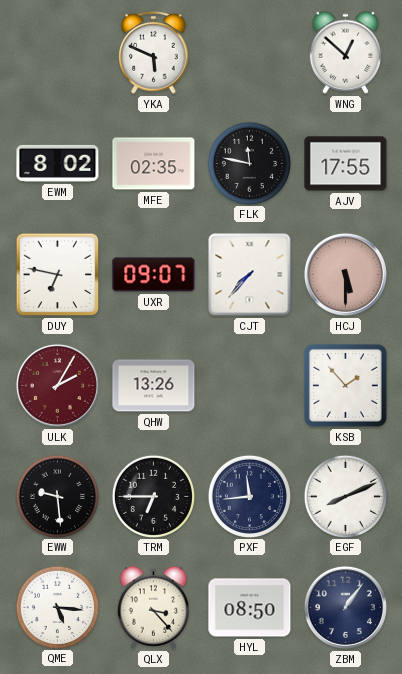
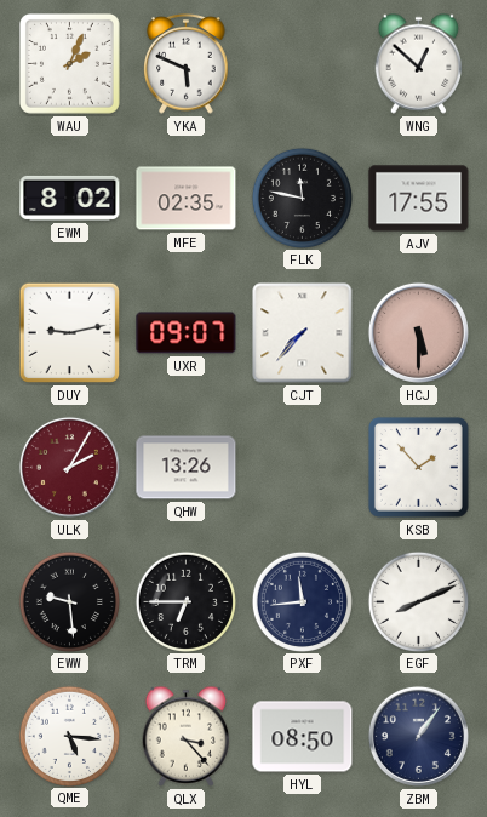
WAU: none -> 2:04 (69, 63)
DUY: 6:47 -> 9:13 (70, 333)
